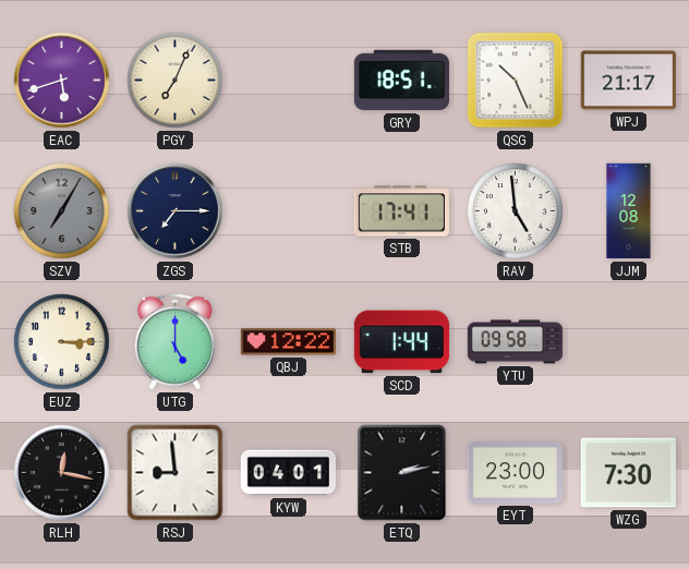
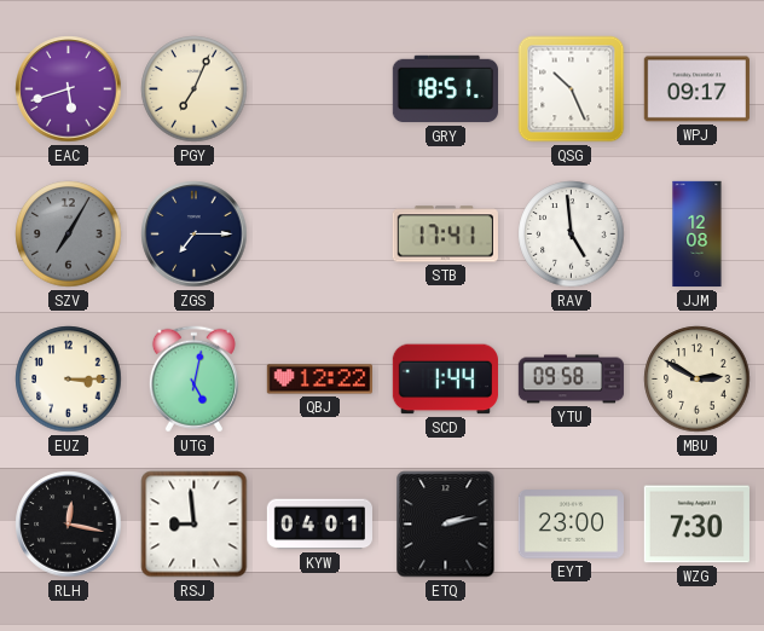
WPJ: 21:17 -> 09:17 (696, 89)
UTG: 5:00 -> 5:02 (193, 380)
MBU: none -> 2:50 (698, 380)
